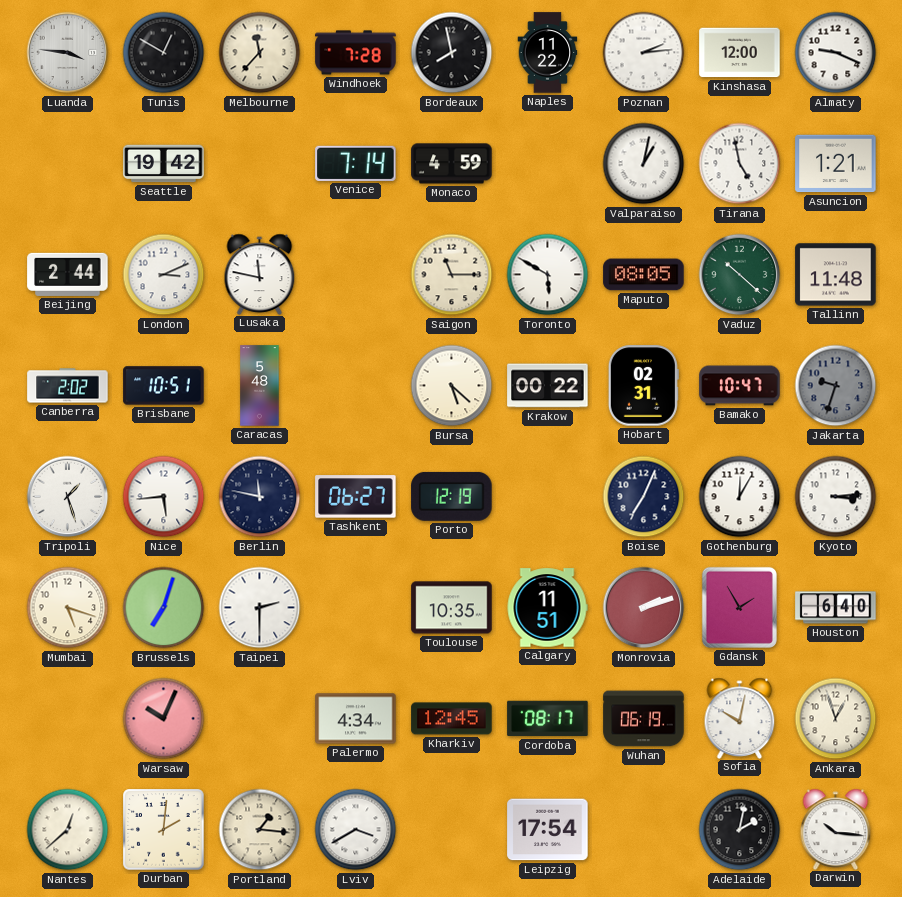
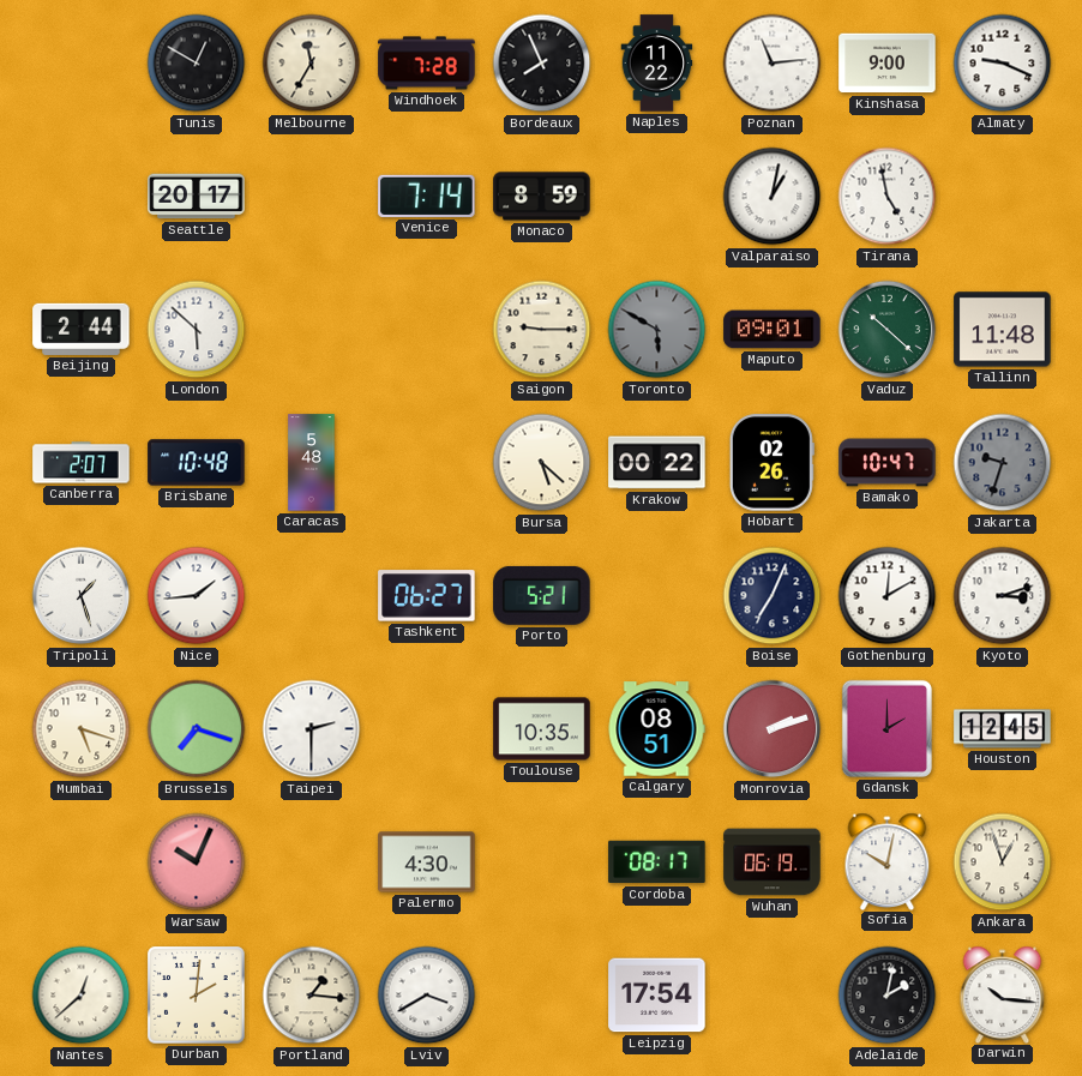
Luanda: 3:46 -> none (68, 53)
Melbourne: 11:37 -> 11:35 (312, 64)
Bordeaux: 7:58 -> 7:56 (542, 64)
Poznan: 2:14 -> 11:14 (773, 64)
Kinshasa: 12:00 -> 9:00 (888, 64)
Seattle: 19:42 -> 20:17 (197, 197)
Monaco: 4:59 -> 8:59 (542, 197)
Asuncion: 1:21 -> none (836, 164)
London: 3:11 -> 5:52 (197, 330)
Lusaka: 11:47 -> none (260, 274)
Saigon: 11:15 -> 9:15 (542, 330)
Toronto dial: white -> grey (657, 330)
Maputo: 08:05 -> 09:01 (773, 330)
Canberra: 2:02 -> 2:07 (82, 463)
Brisbane: 10:51 -> 10:48 (197, 463)
Hobart: 02:31 -> 02:26 (771, 463)
Nice: 5:44 -> 1:44 (197, 596)
Berlin: 11:47 -> none (260, 497)
Porto: 12:19 -> 5:21 (542, 595)
Gothenburg: 12:05 -> 12:10 (888, 596)
Kyoto: 3:14 -> 3:12 (1003, 596)
Brussels: 7:03 -> 7:18 (197, 729)
Calgary: 11:51 -> 08:51 (656, 729)
Gdansk: 1:55 -> 2:00 (886, 728)
Houston: 6:40 -> 12:45 (1003, 729)
Palermo: 4:34 -> 4:30 (427, 862)
Kharkiv: 12:45 -> none (452, 719)
